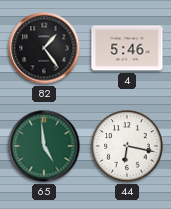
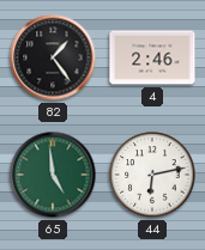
4: 5:46 -> 2:46 (152, 57)
44: 6:17 -> 6:13 (152, 175)
